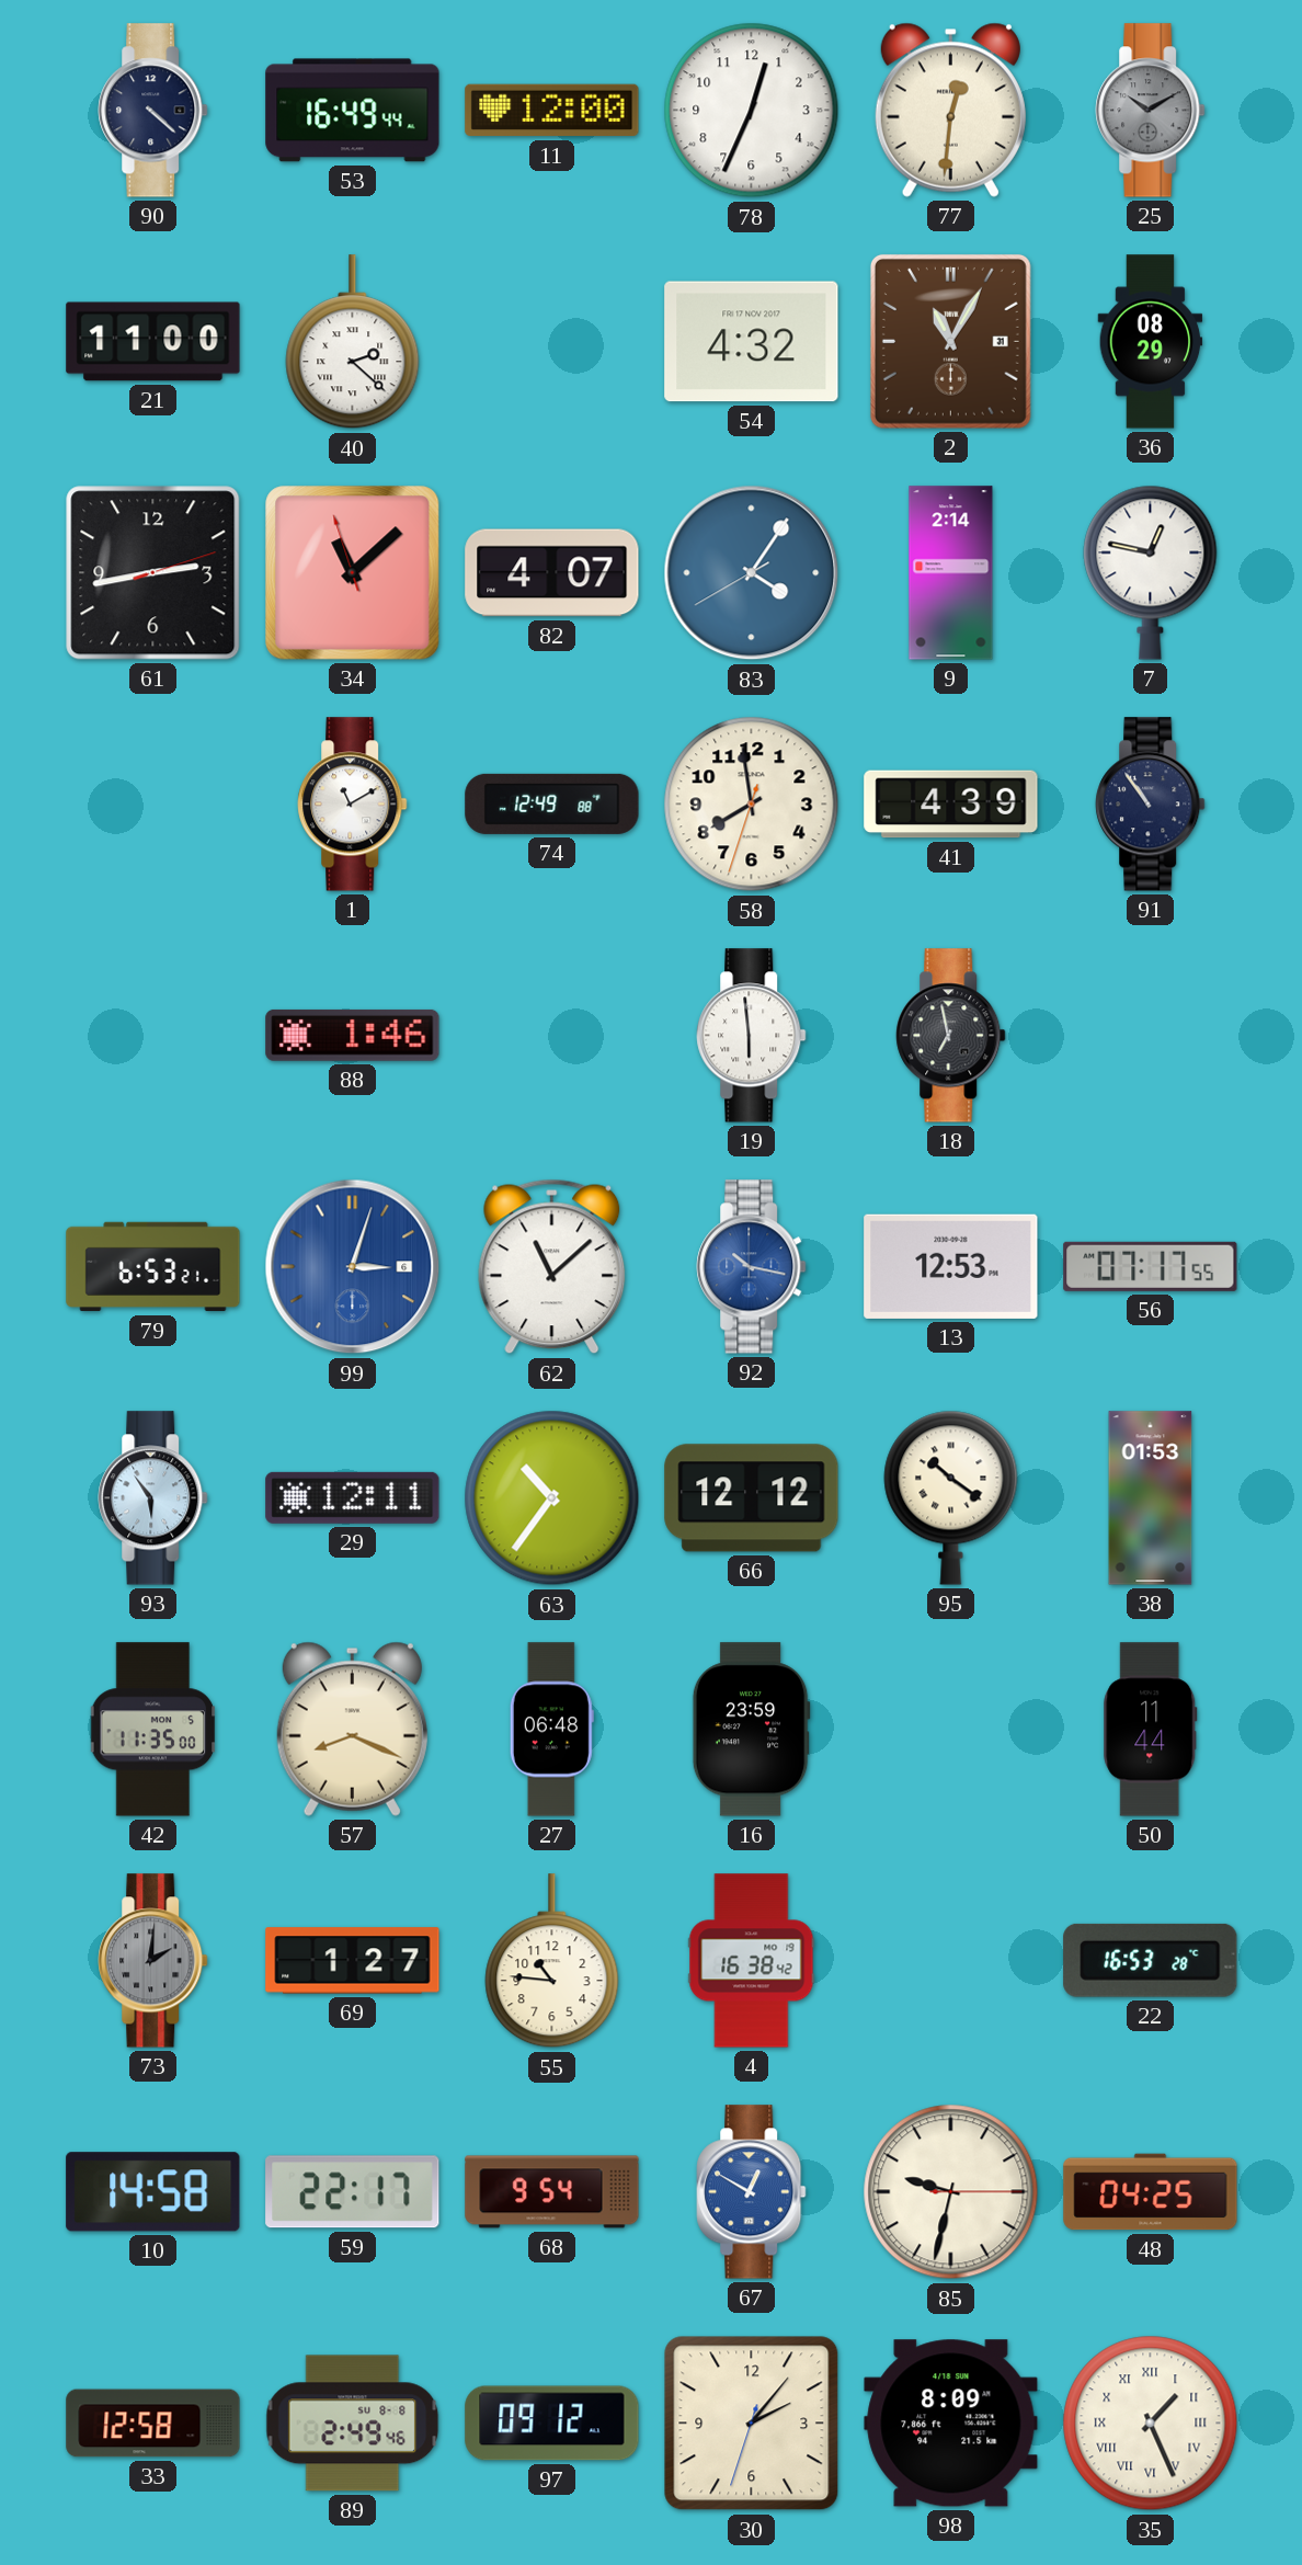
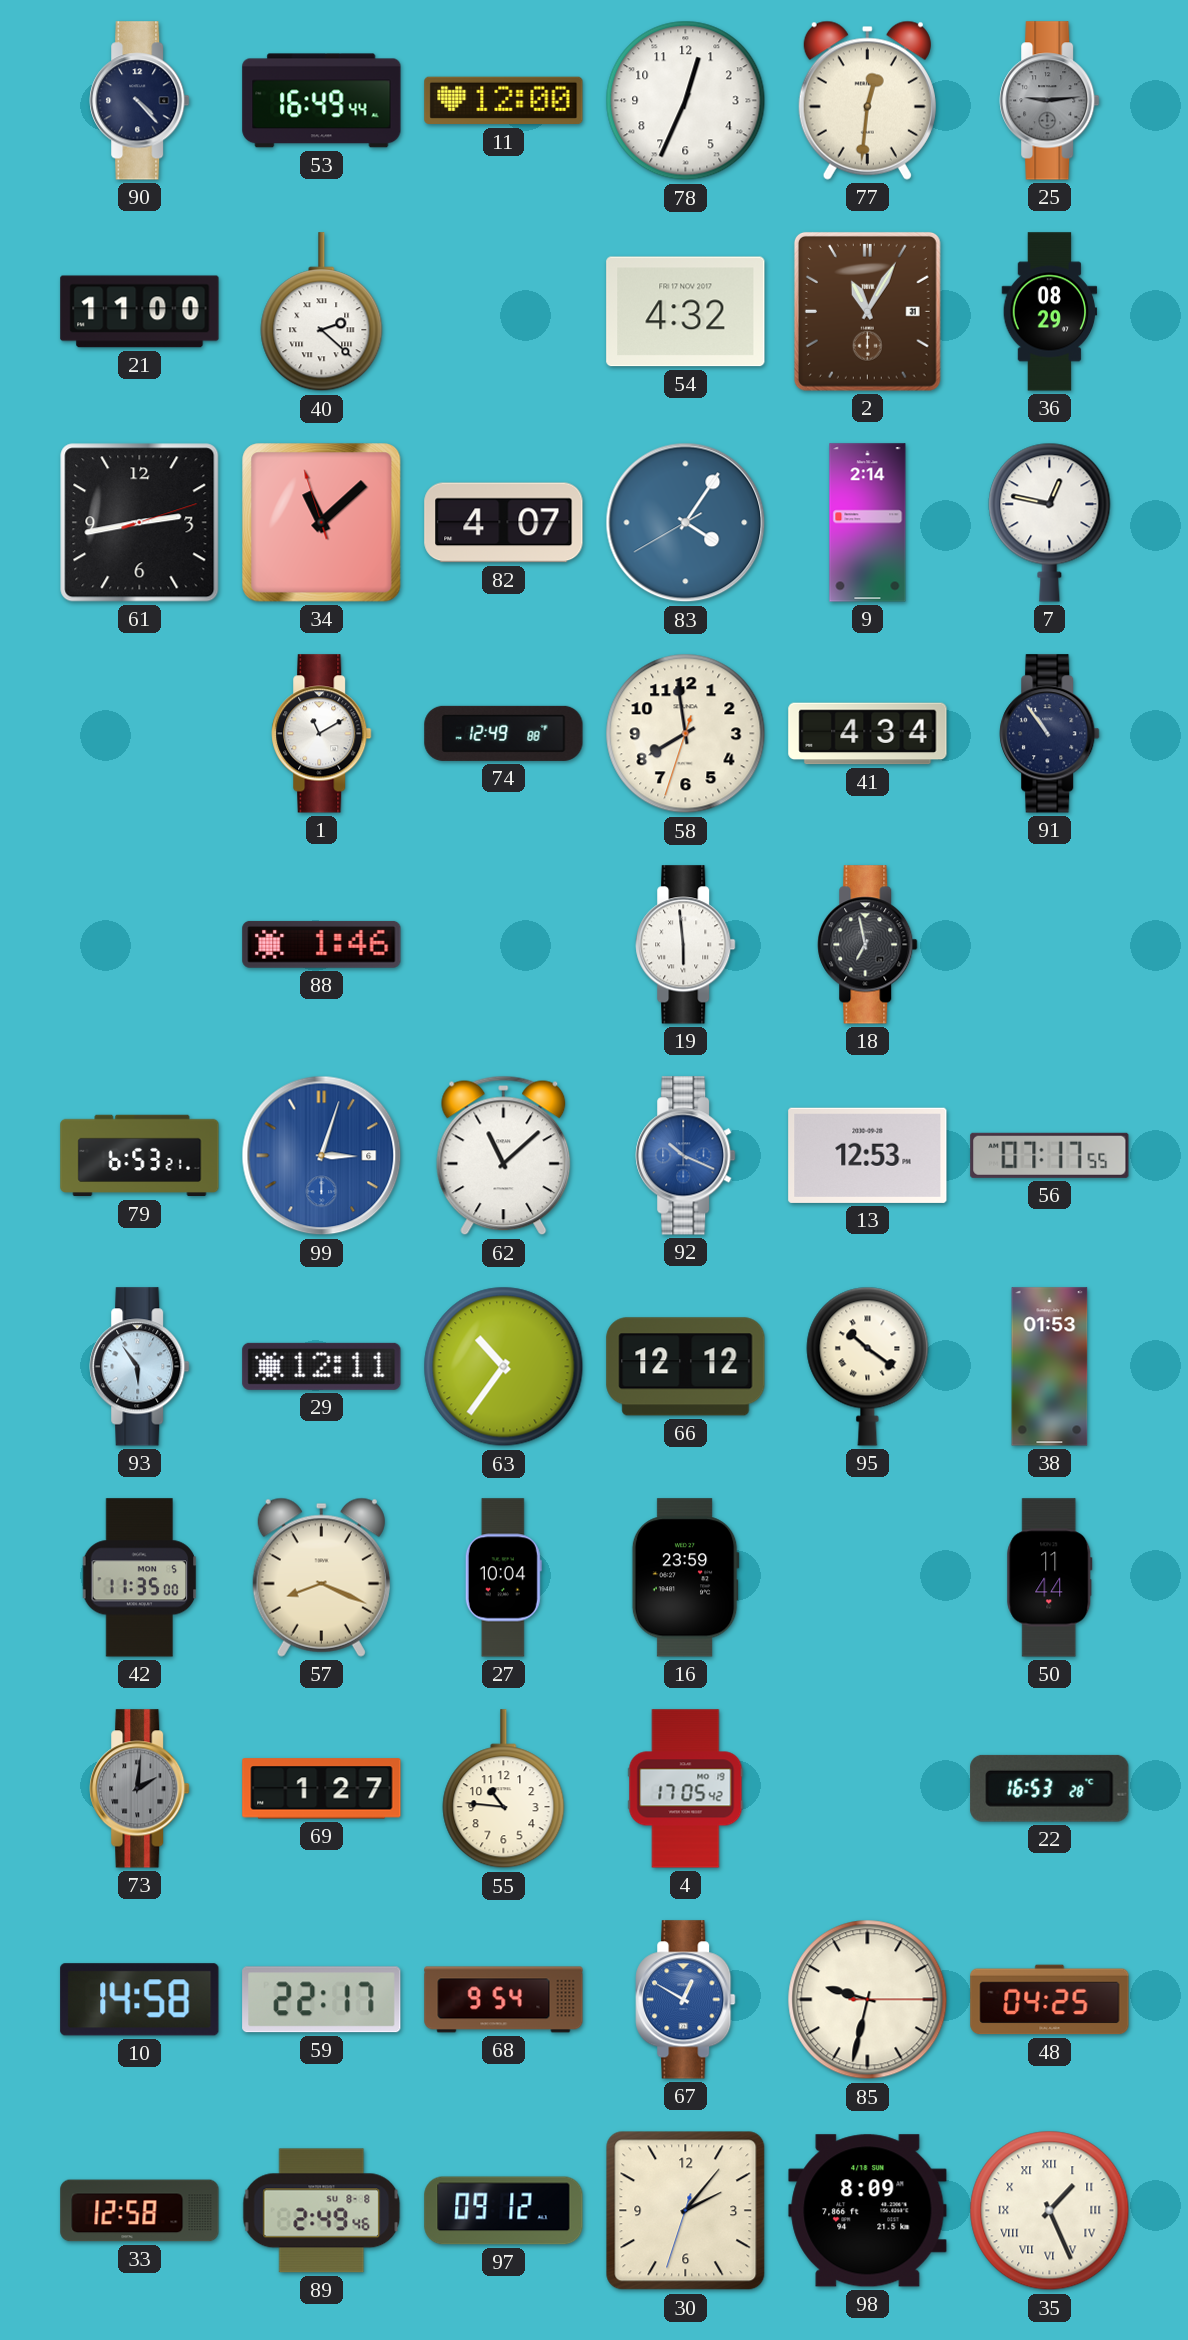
90: 4:22 -> 4:23 (140, 101)
25: 10:10 -> 9:14 (1050, 101)
41: 4:39 -> 4:34 (868, 734)
92: 10:17 -> 10:19 (686, 1156)
27: 06:48 -> 10:04 (503, 1578)
4: 16:38 -> 17:05 (686, 1789)
